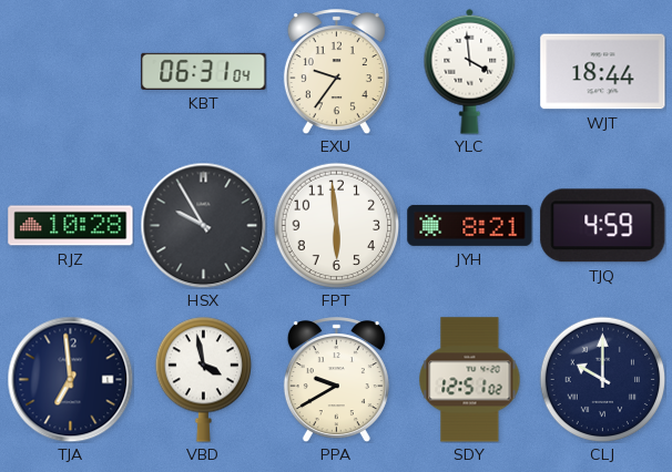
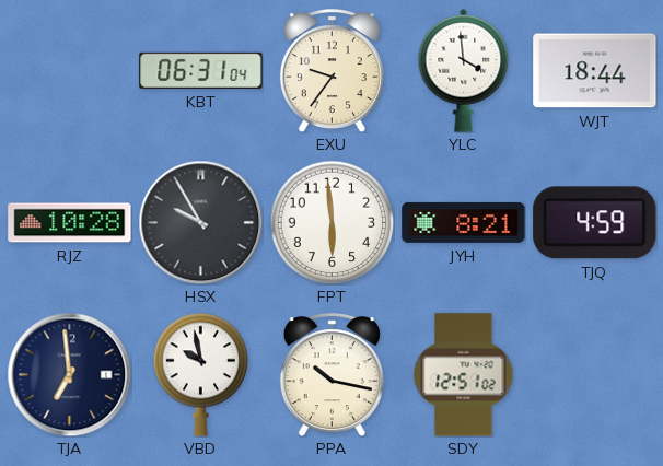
VBD: 3:58 -> 9:58 (200, 374)
PPA: 9:40 -> 10:17 (331, 375)
CLJ: 10:00 -> none (602, 379)
